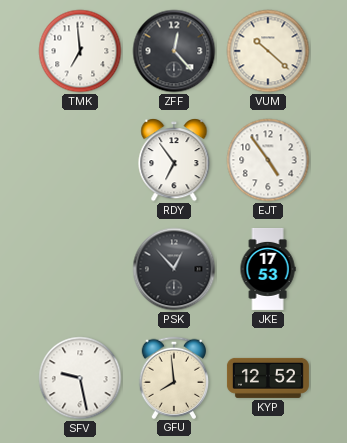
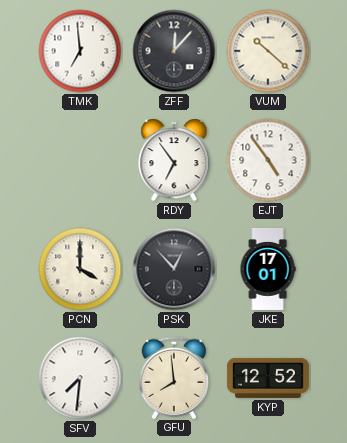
ZFF: 12:23 -> 12:07 (174, 51)
PCN: none -> 4:00 (80, 269)
JKE: 17:53 -> 17:01 (268, 269)
SFV: 9:28 -> 7:31 (80, 378)
